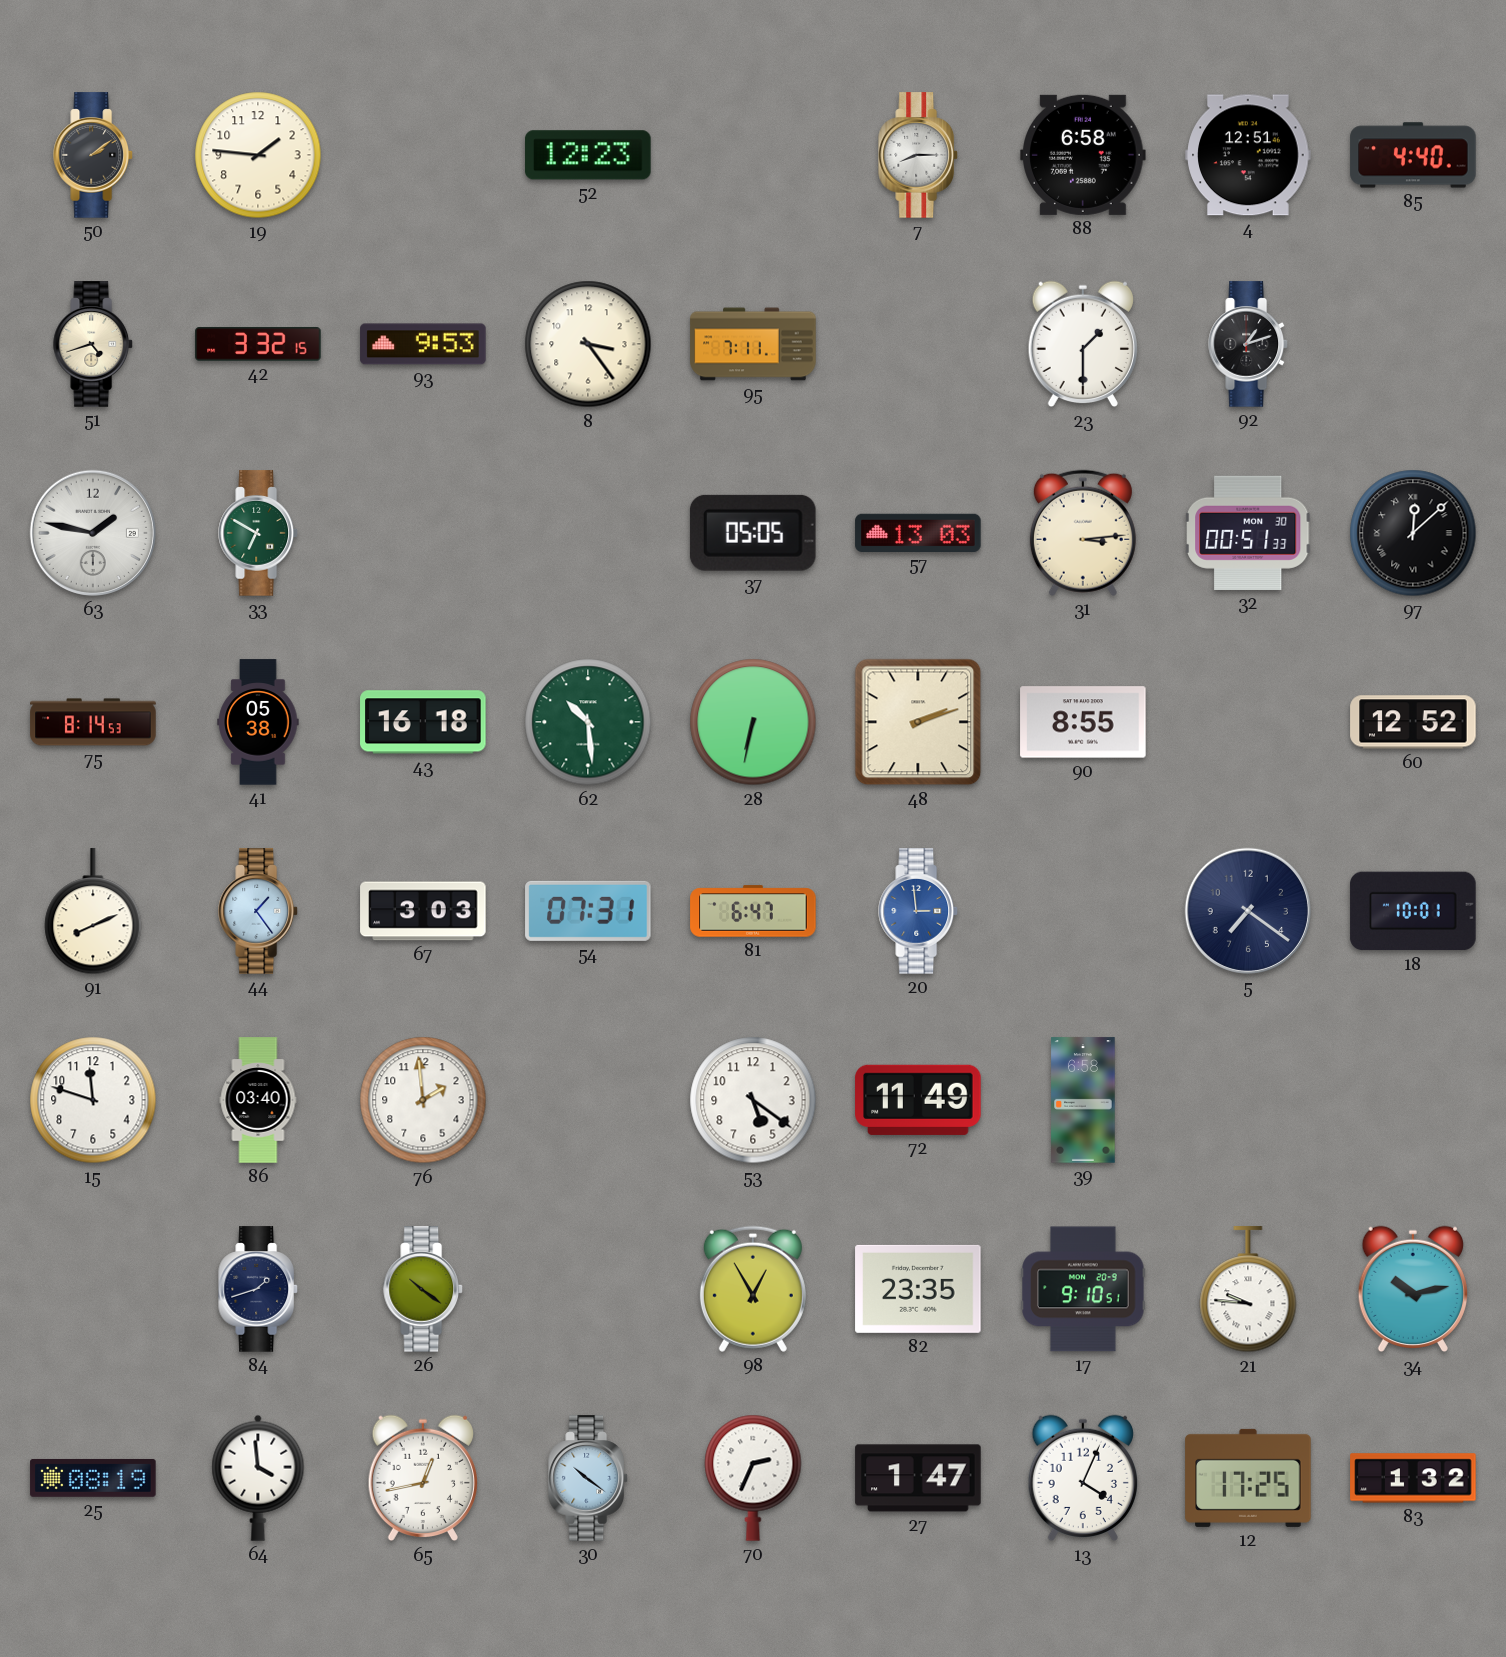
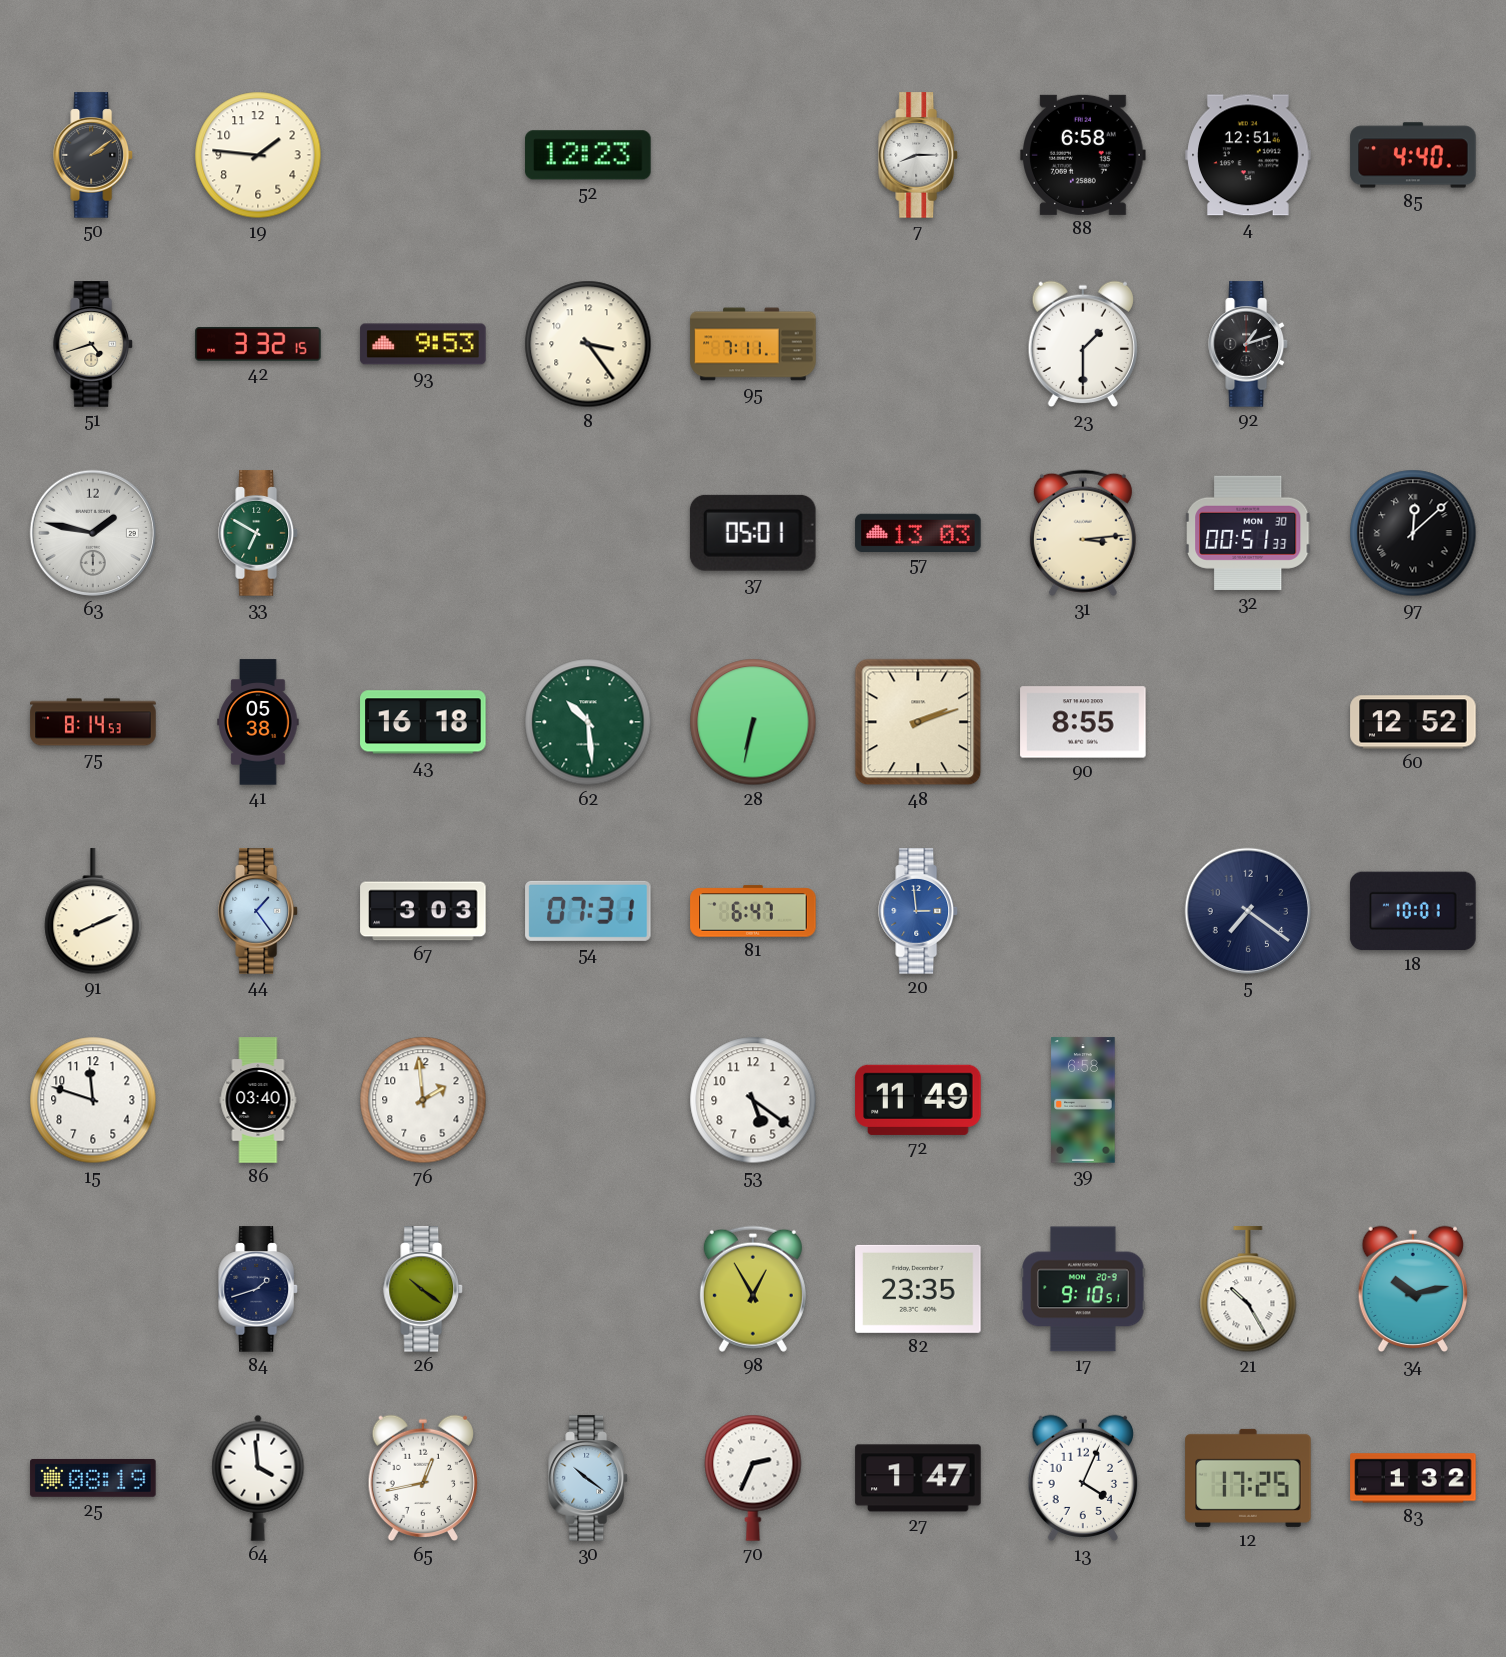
37: 05:05 -> 05:01 (753, 533)
21: 9:46 -> 10:25 (1248, 1290)
